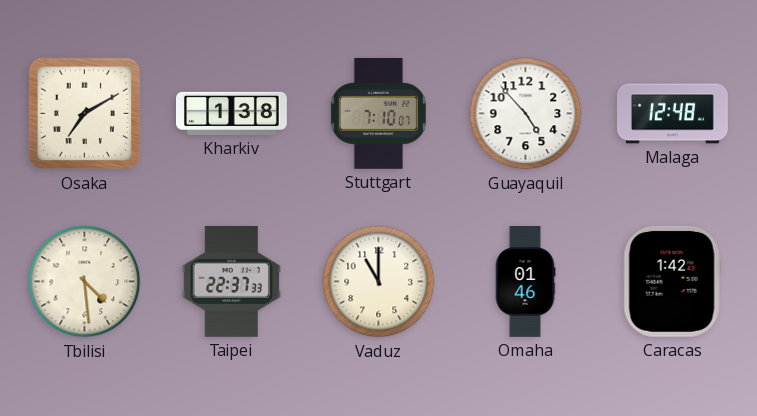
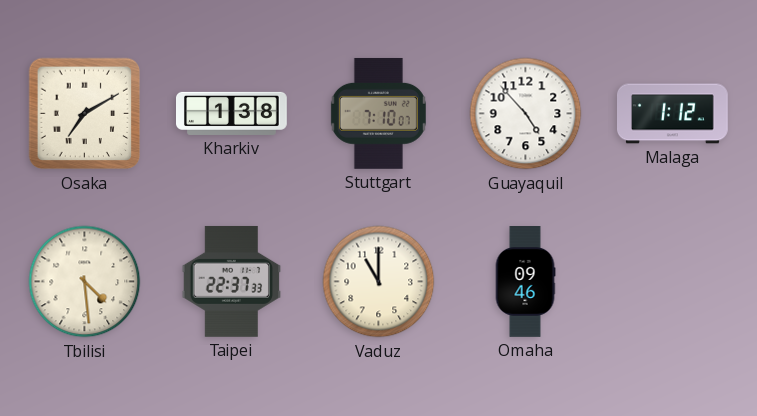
Malaga: 12:48 -> 1:12 (673, 114)
Omaha: 01:46 -> 09:46 (525, 282)
Caracas: 1:42 -> none (672, 281)
